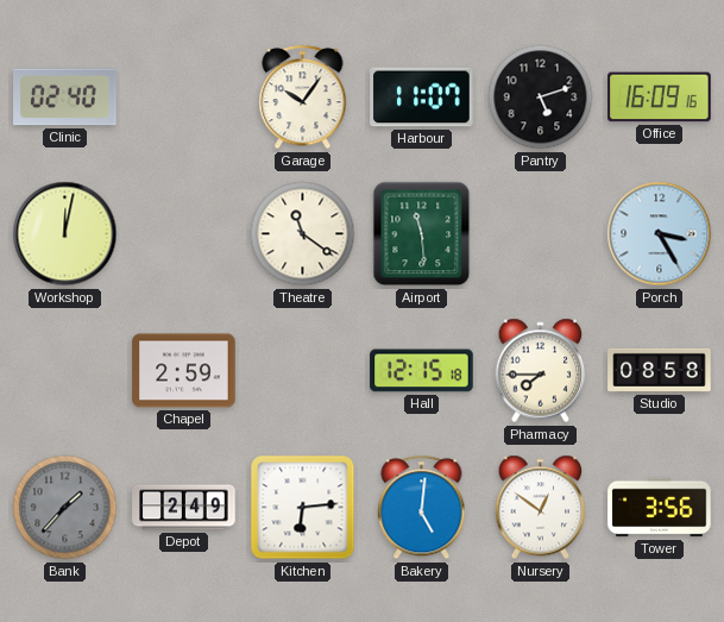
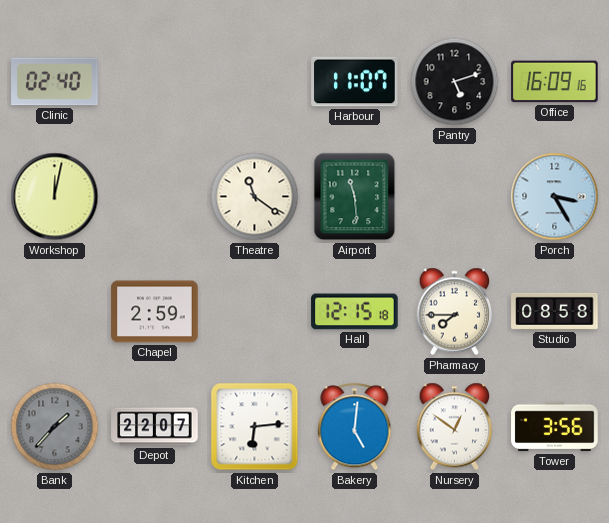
Garage: 10:06 -> none (303, 98)
Depot: 2:49 -> 22:07 (155, 427)
